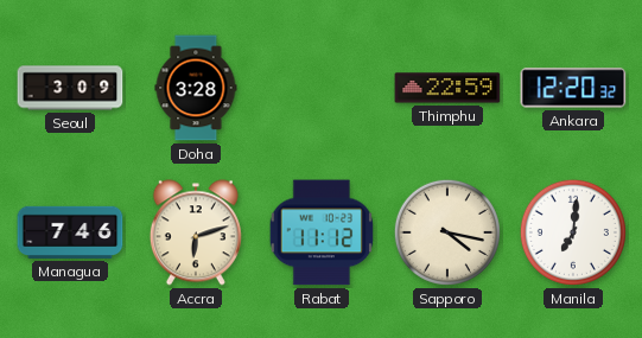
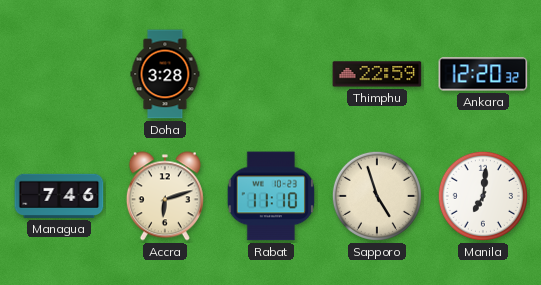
Seoul: 3:09 -> none (70, 88)
Rabat: 11:12 -> 11:10 (270, 196)
Sapporo: 4:17 -> 4:57 (377, 196)
